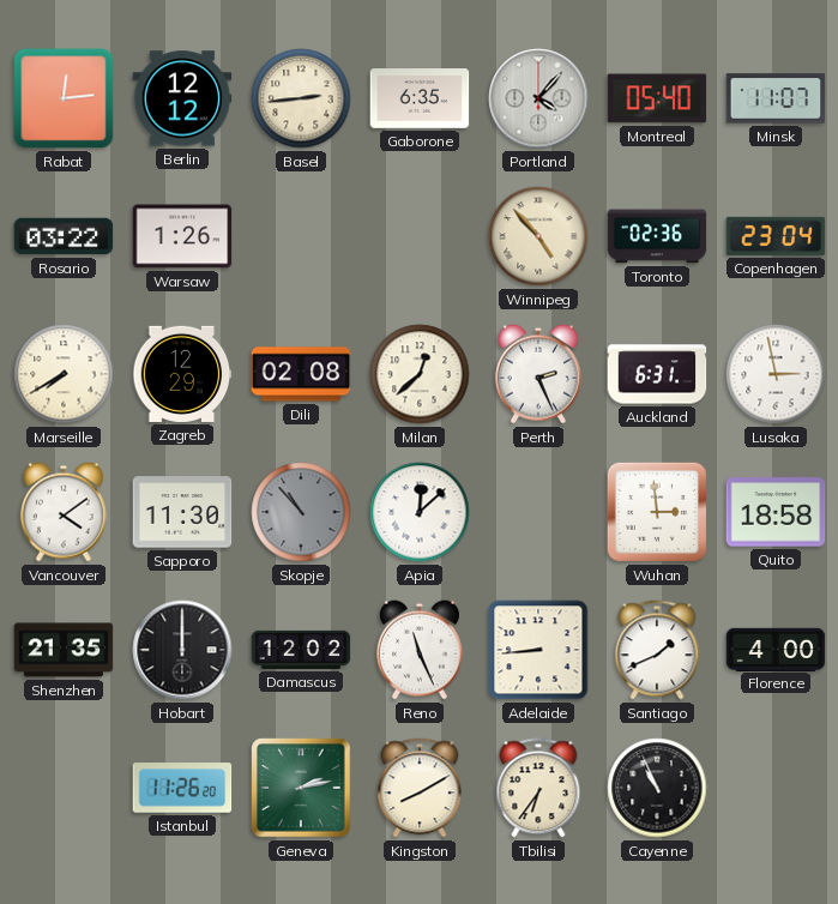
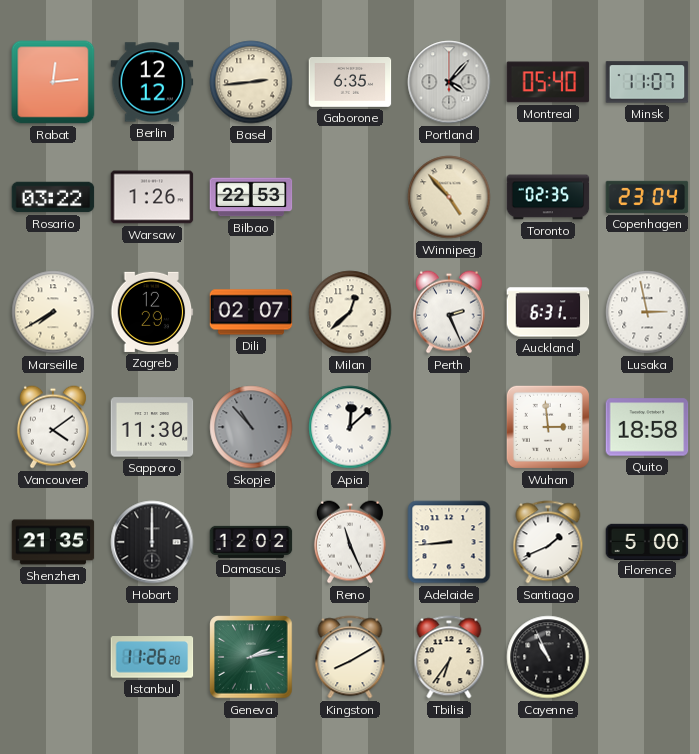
Bilbao: none -> 22:53 (251, 197)
Toronto: 02:36 -> 02:35 (548, 197)
Dili: 02:08 -> 02:07 (251, 312)
Florence: 4:00 -> 5:00 (647, 541)
